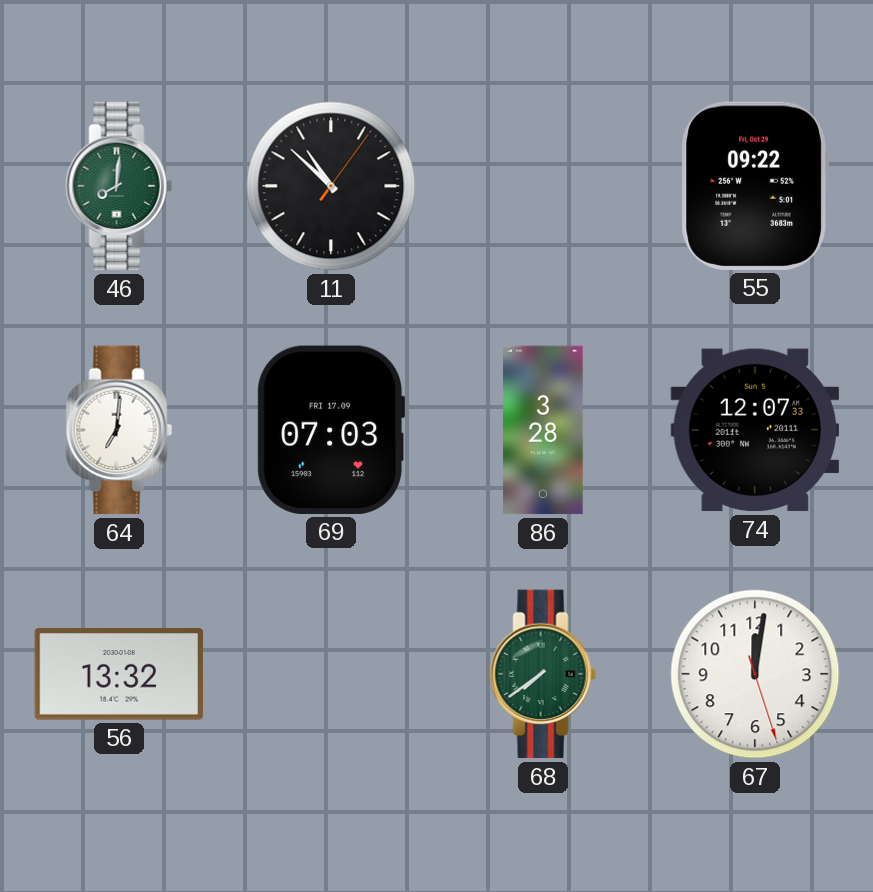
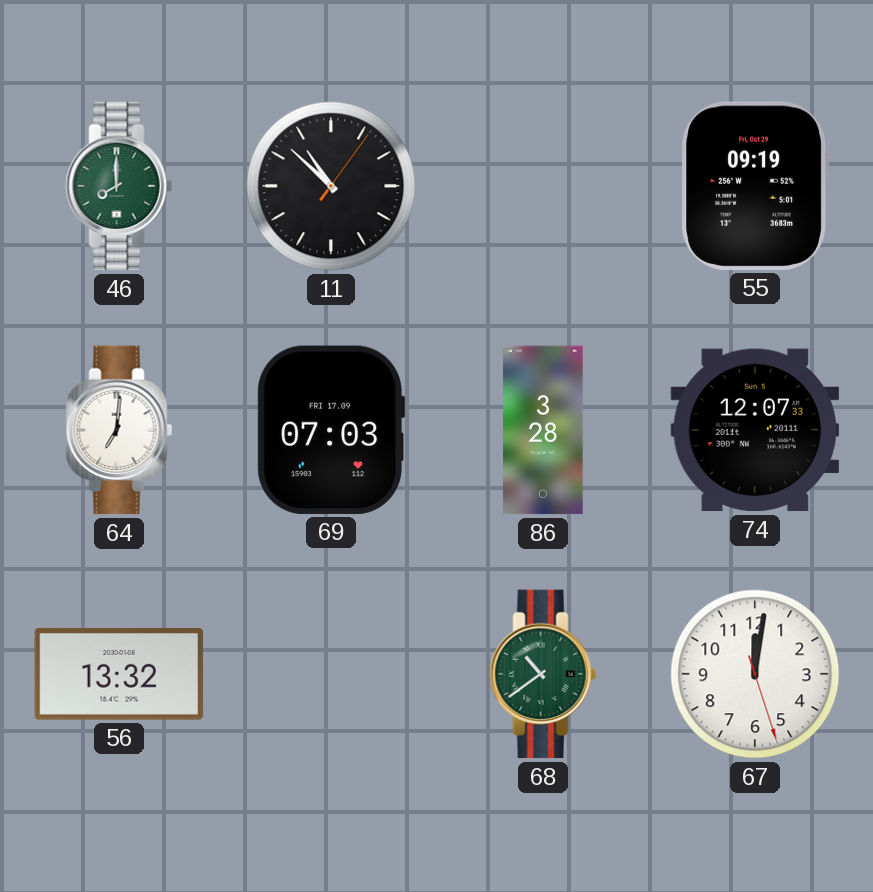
46: 8:01 -> 8:00 (119, 186)
55: 09:22 -> 09:19 (755, 186)
68: 7:39 -> 10:39 (543, 674)
